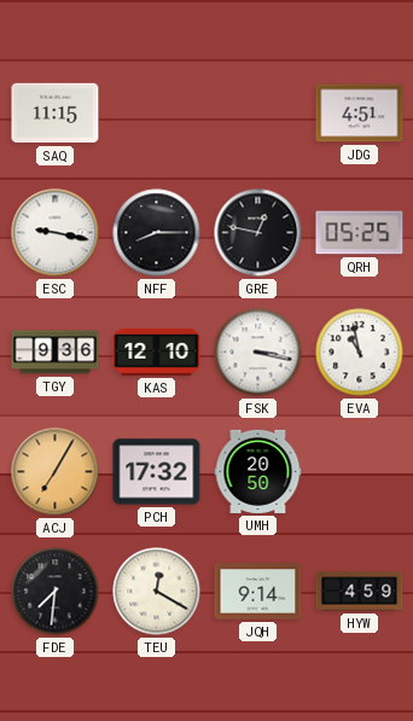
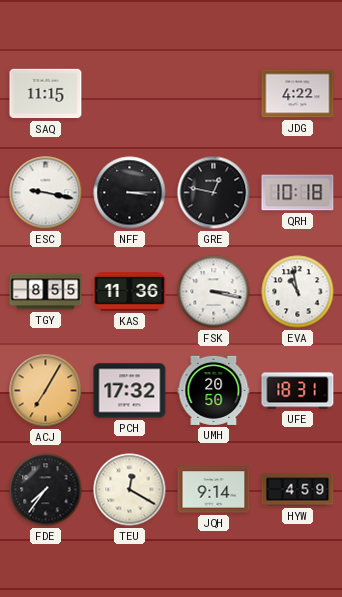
JDG: 4:51 -> 4:22 (298, 94)
NFF: 8:15 -> 3:15 (130, 193)
QRH: 05:25 -> 10:18 (298, 193)
TGY: 9:36 -> 8:55 (46, 292)
KAS: 12:10 -> 11:36 (130, 291)
UFE: none -> 18:31 (298, 391)
FDE: 7:31 -> 7:36 (46, 490)
